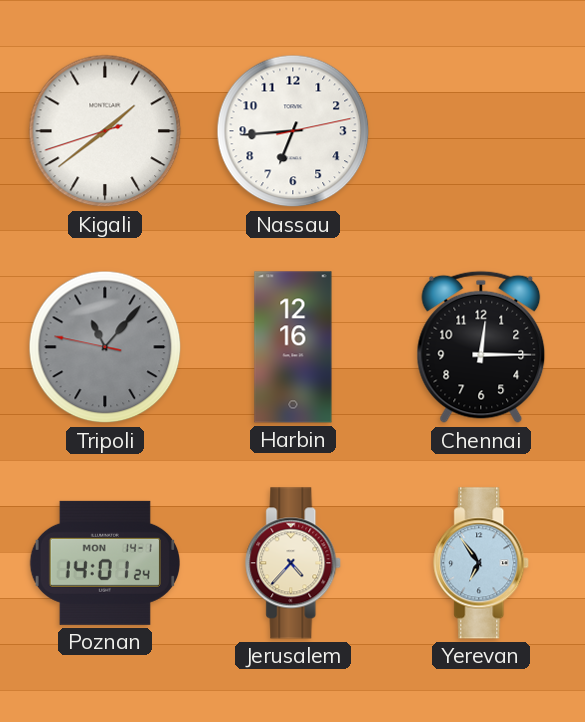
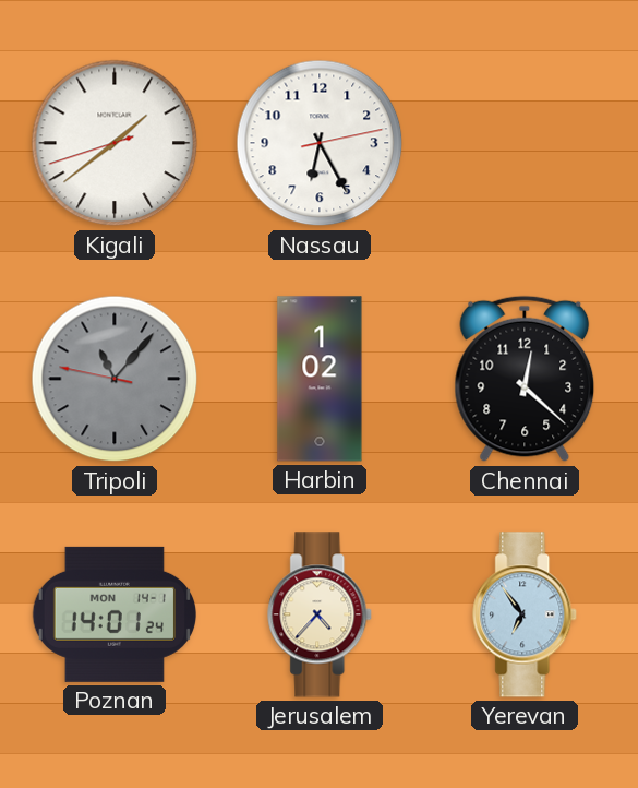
Nassau: 6:44 -> 6:25 (320, 143)
Harbin: 12:16 -> 1:02 (320, 379)
Chennai: 12:15 -> 12:22 (525, 379)
